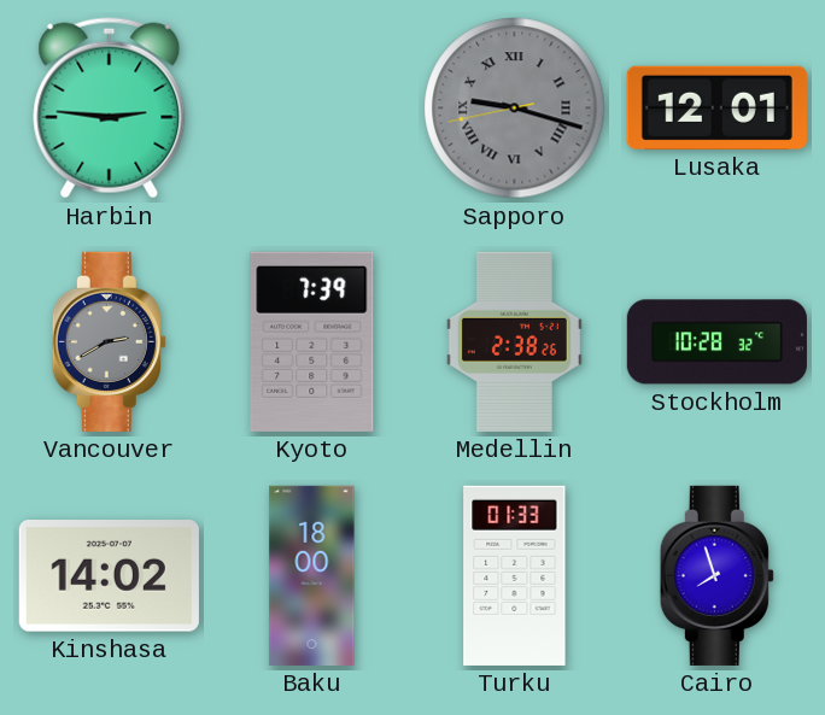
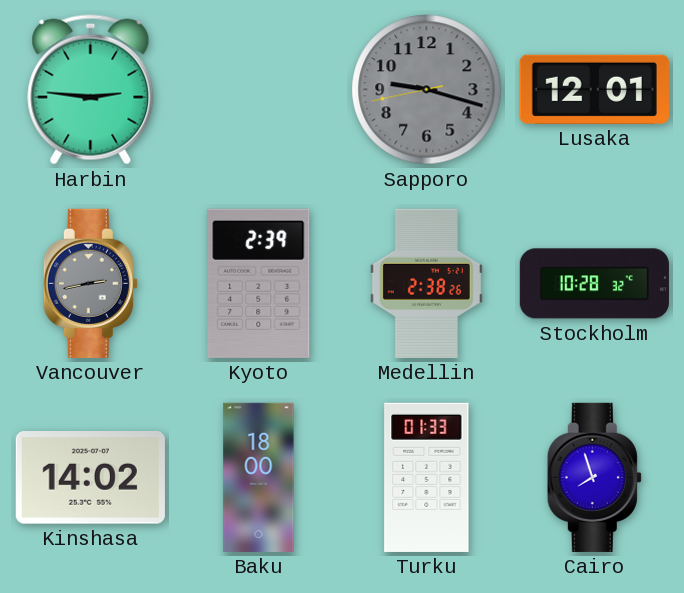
Sapporo numerals: Roman -> Arabic (427, 90)
Vancouver: 2:40 -> 2:43 (90, 283)
Kyoto: 7:39 -> 2:39 (259, 283)
